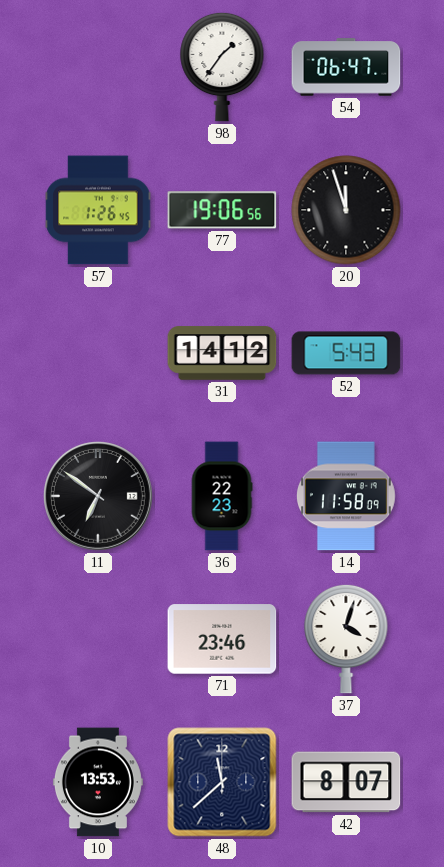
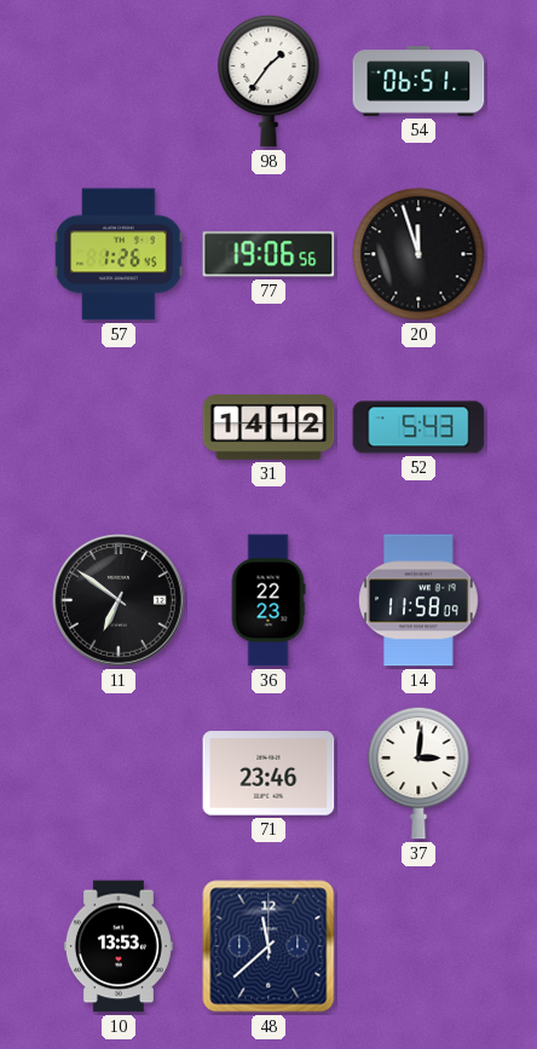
54: 06:47 -> 06:51 (418, 81)
37: 4:03 -> 3:01 (418, 773)
42: 8:07 -> none (346, 782)
